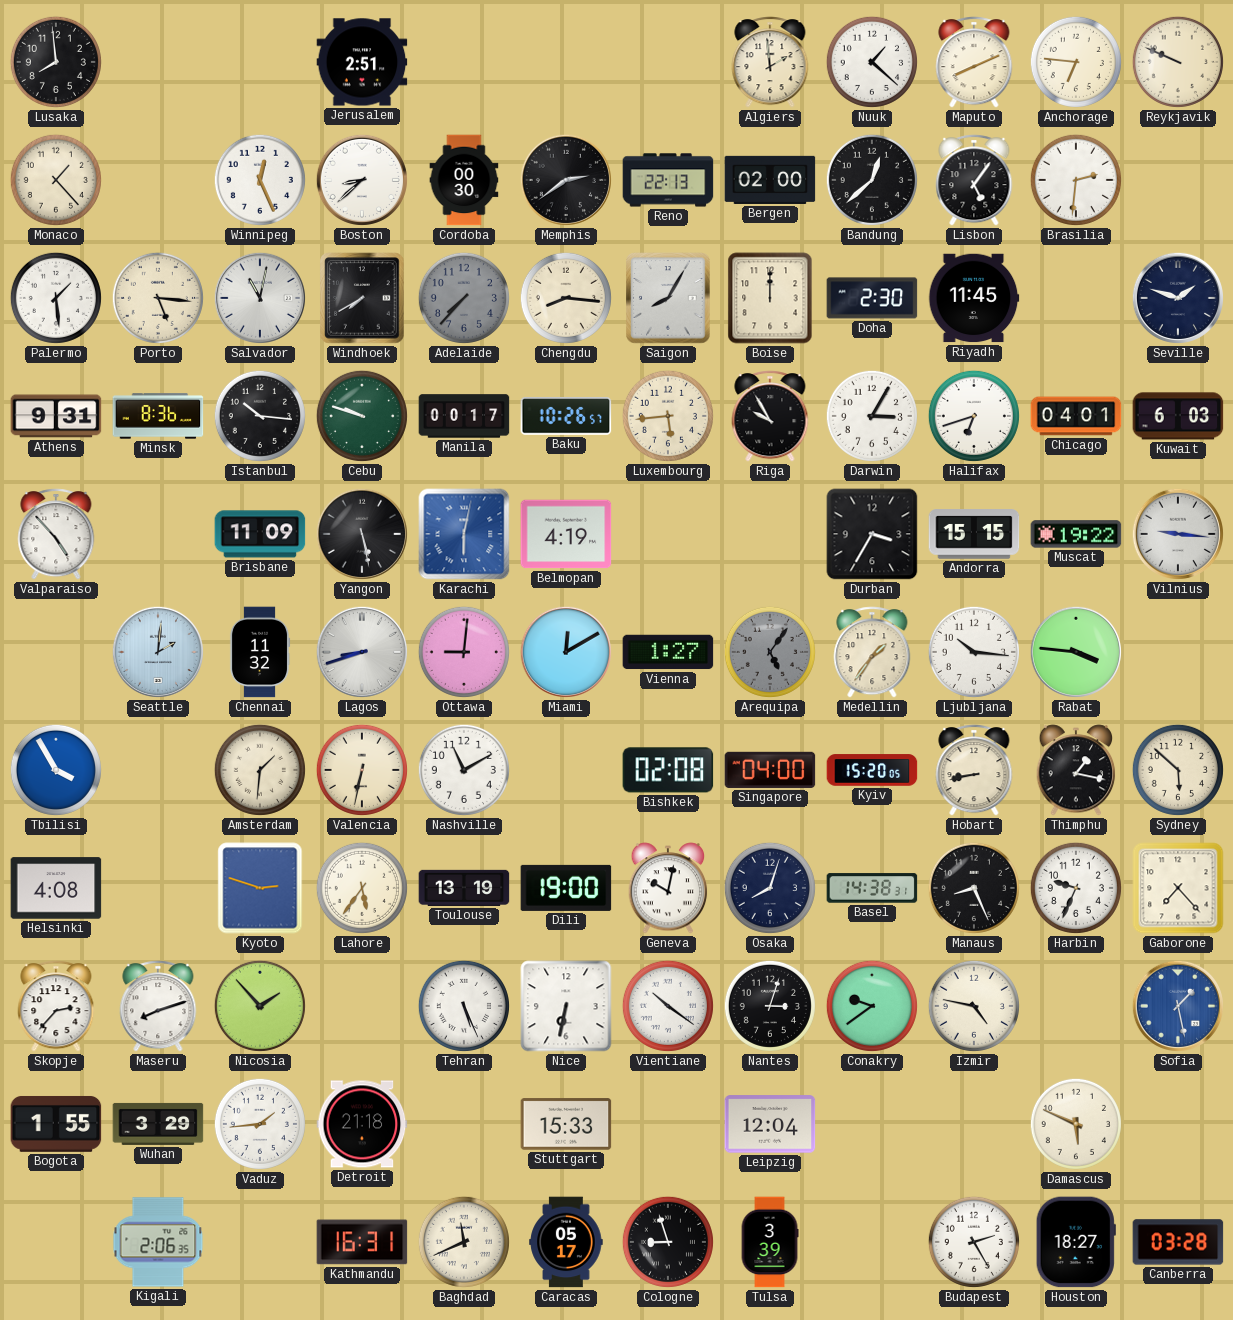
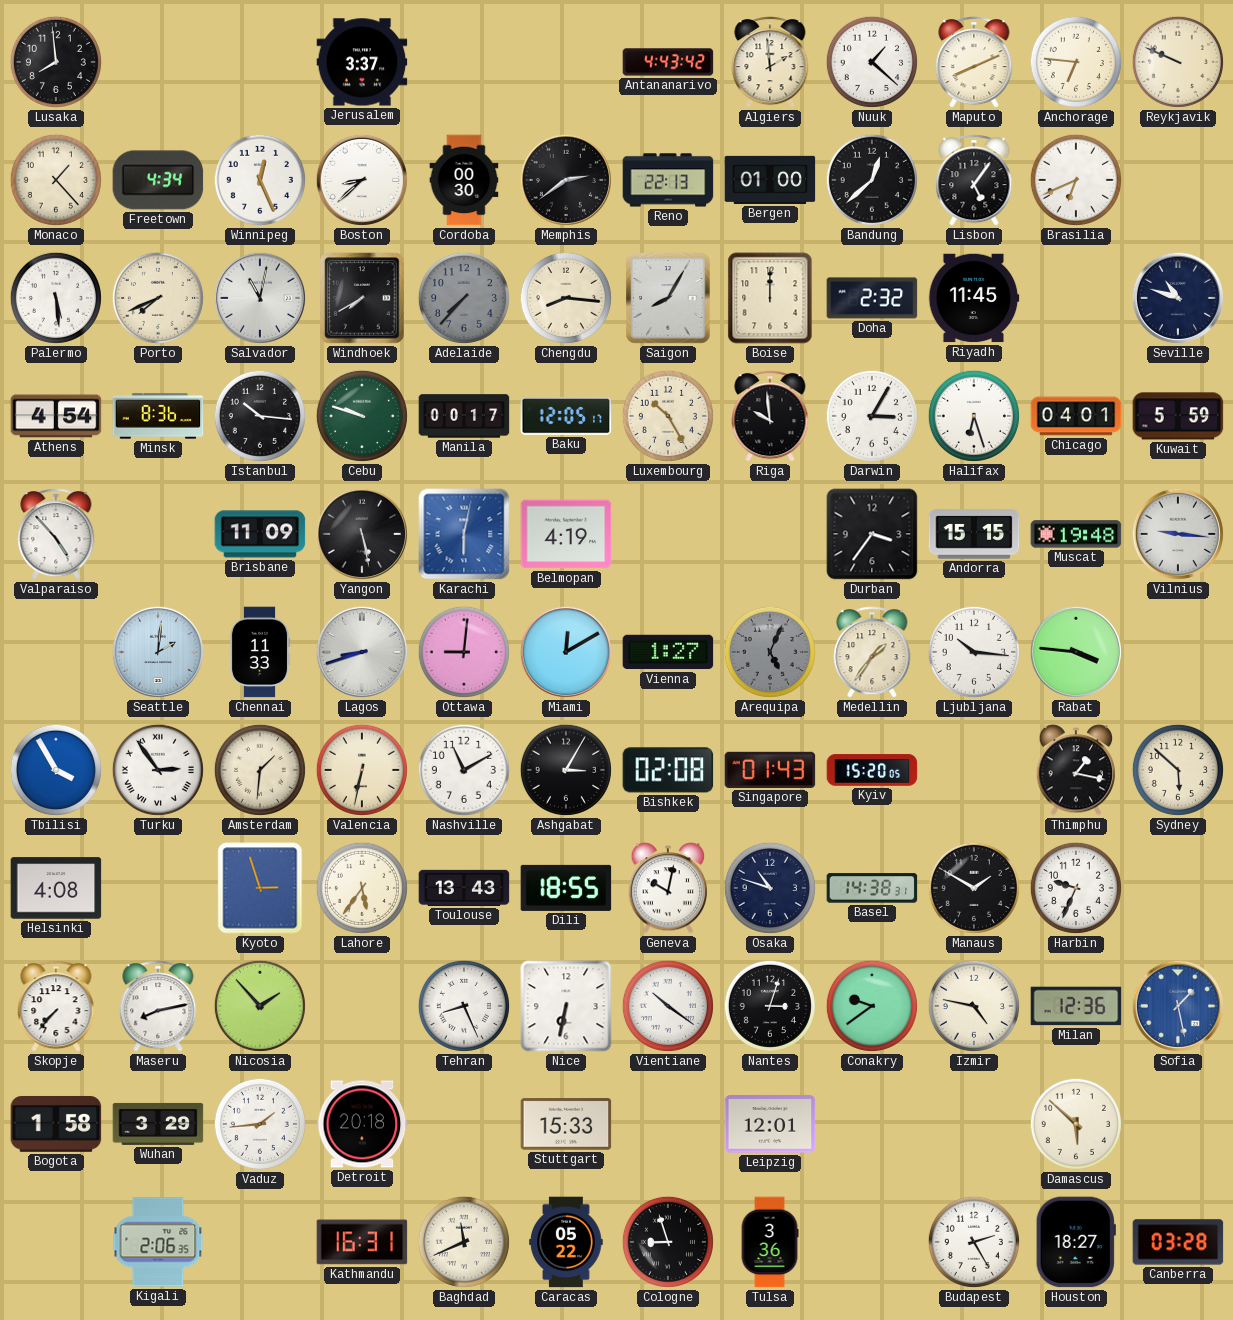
Jerusalem: 2:51 -> 3:37 (362, 62)
Antananarivo: none -> 4:43 (668, 62)
Freetown: none -> 4:34 (158, 180)
Bergen: 02:00 -> 01:00 (770, 180)
Brasilia: 2:31 -> 6:41 (1076, 180)
Palermo: 1:29 -> 5:29 (56, 298)
Porto: 5:16 -> 7:41 (158, 298)
Doha: 2:30 -> 2:32 (872, 298)
Seville: 1:48 -> 10:48 (1178, 298)
Athens: 9:31 -> 4:54 (56, 416)
Baku: 10:26 -> 12:05 (566, 416)
Luxembourg: 5:44 -> 10:25 (668, 416)
Riga: 9:55 -> 9:59 (770, 416)
Halifax: 6:42 -> 6:27 (974, 416)
Kuwait: 6:03 -> 5:59 (1178, 416)
Durban: 3:35 -> 3:36 (872, 534)
Muscat: 19:22 -> 19:48 (1076, 534)
Chennai: 11:32 -> 11:33 (260, 652)
Arequipa: 5:06 -> 5:04 (770, 652)
Turku: none -> 2:54 (158, 770)
Ashgabat: none -> 3:05 (566, 770)
Singapore: 04:00 -> 01:43 (770, 770)
Hobart: 8:43 -> none (974, 770)
Kyoto: 2:48 -> 2:57 (260, 888)
Toulouse: 13:19 -> 13:43 (464, 888)
Dili: 19:00 -> 18:55 (566, 888)
Osaka: 8:03 -> 10:48 (770, 888)
Manaus: 8:26 -> 1:50 (974, 888)
Gaborone: 7:23 -> none (1178, 888)
Skopje: 2:37 -> 7:37 (56, 1006)
Maseru: 8:12 -> 8:13 (158, 1006)
Tehran: 5:26 -> 8:26 (464, 1006)
Milan: none -> 12:36 (1076, 1006)
Bogota: 1:55 -> 1:58 (56, 1124)
Detroit: 21:18 -> 20:18 (362, 1124)
Leipzig: 12:04 -> 12:01 (770, 1124)
Damascus: 5:49 -> 5:52 (1076, 1124)
Caracas: 05:17 -> 05:22 (566, 1242)
Tulsa: 3:39 -> 3:36 (770, 1242)
